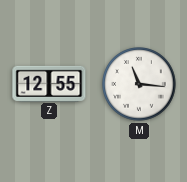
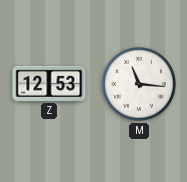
Z: 12:55 -> 12:53 (49, 83)
